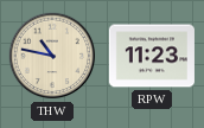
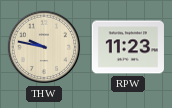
THW: 10:47 -> 9:47 (44, 47)
